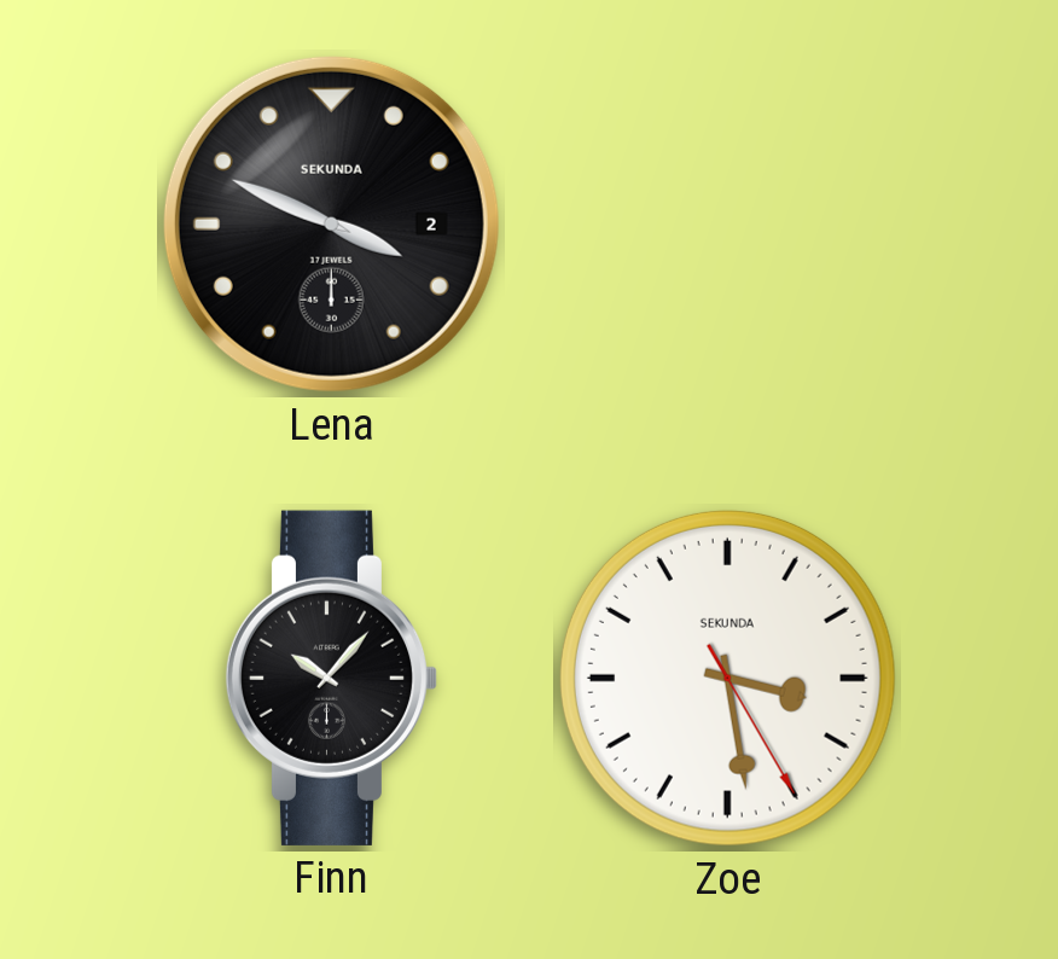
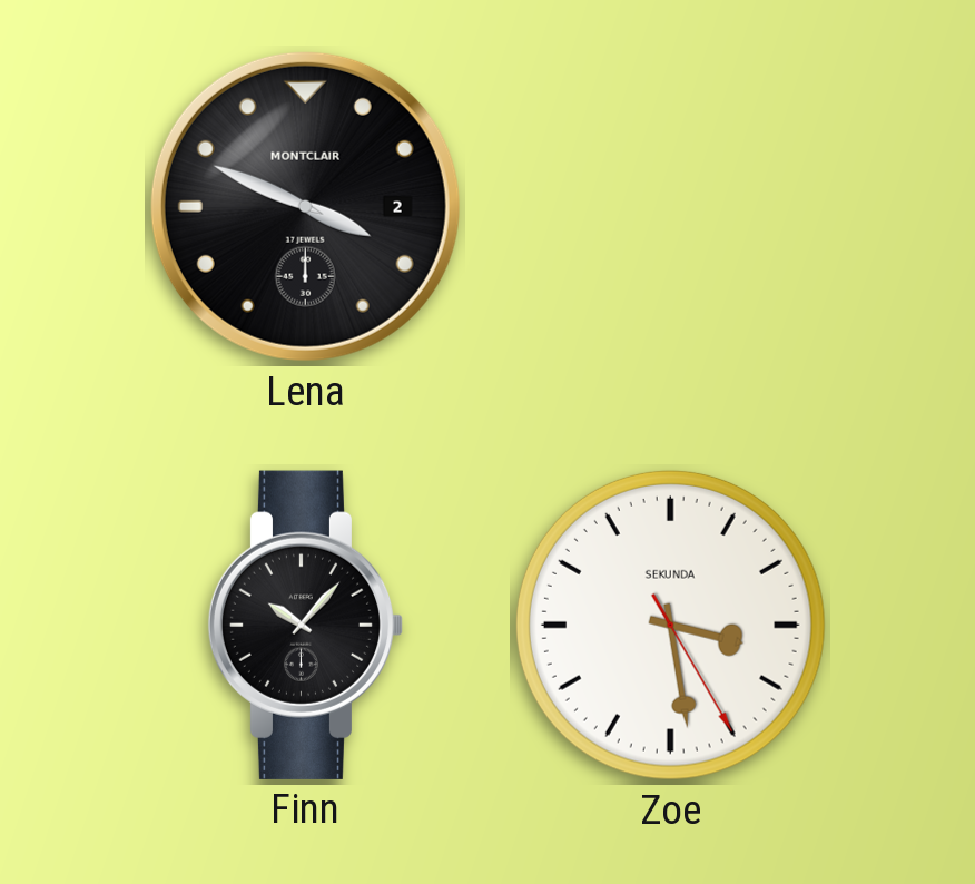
Lena brand: SEKUNDA -> MONTCLAIR (305, 206)
